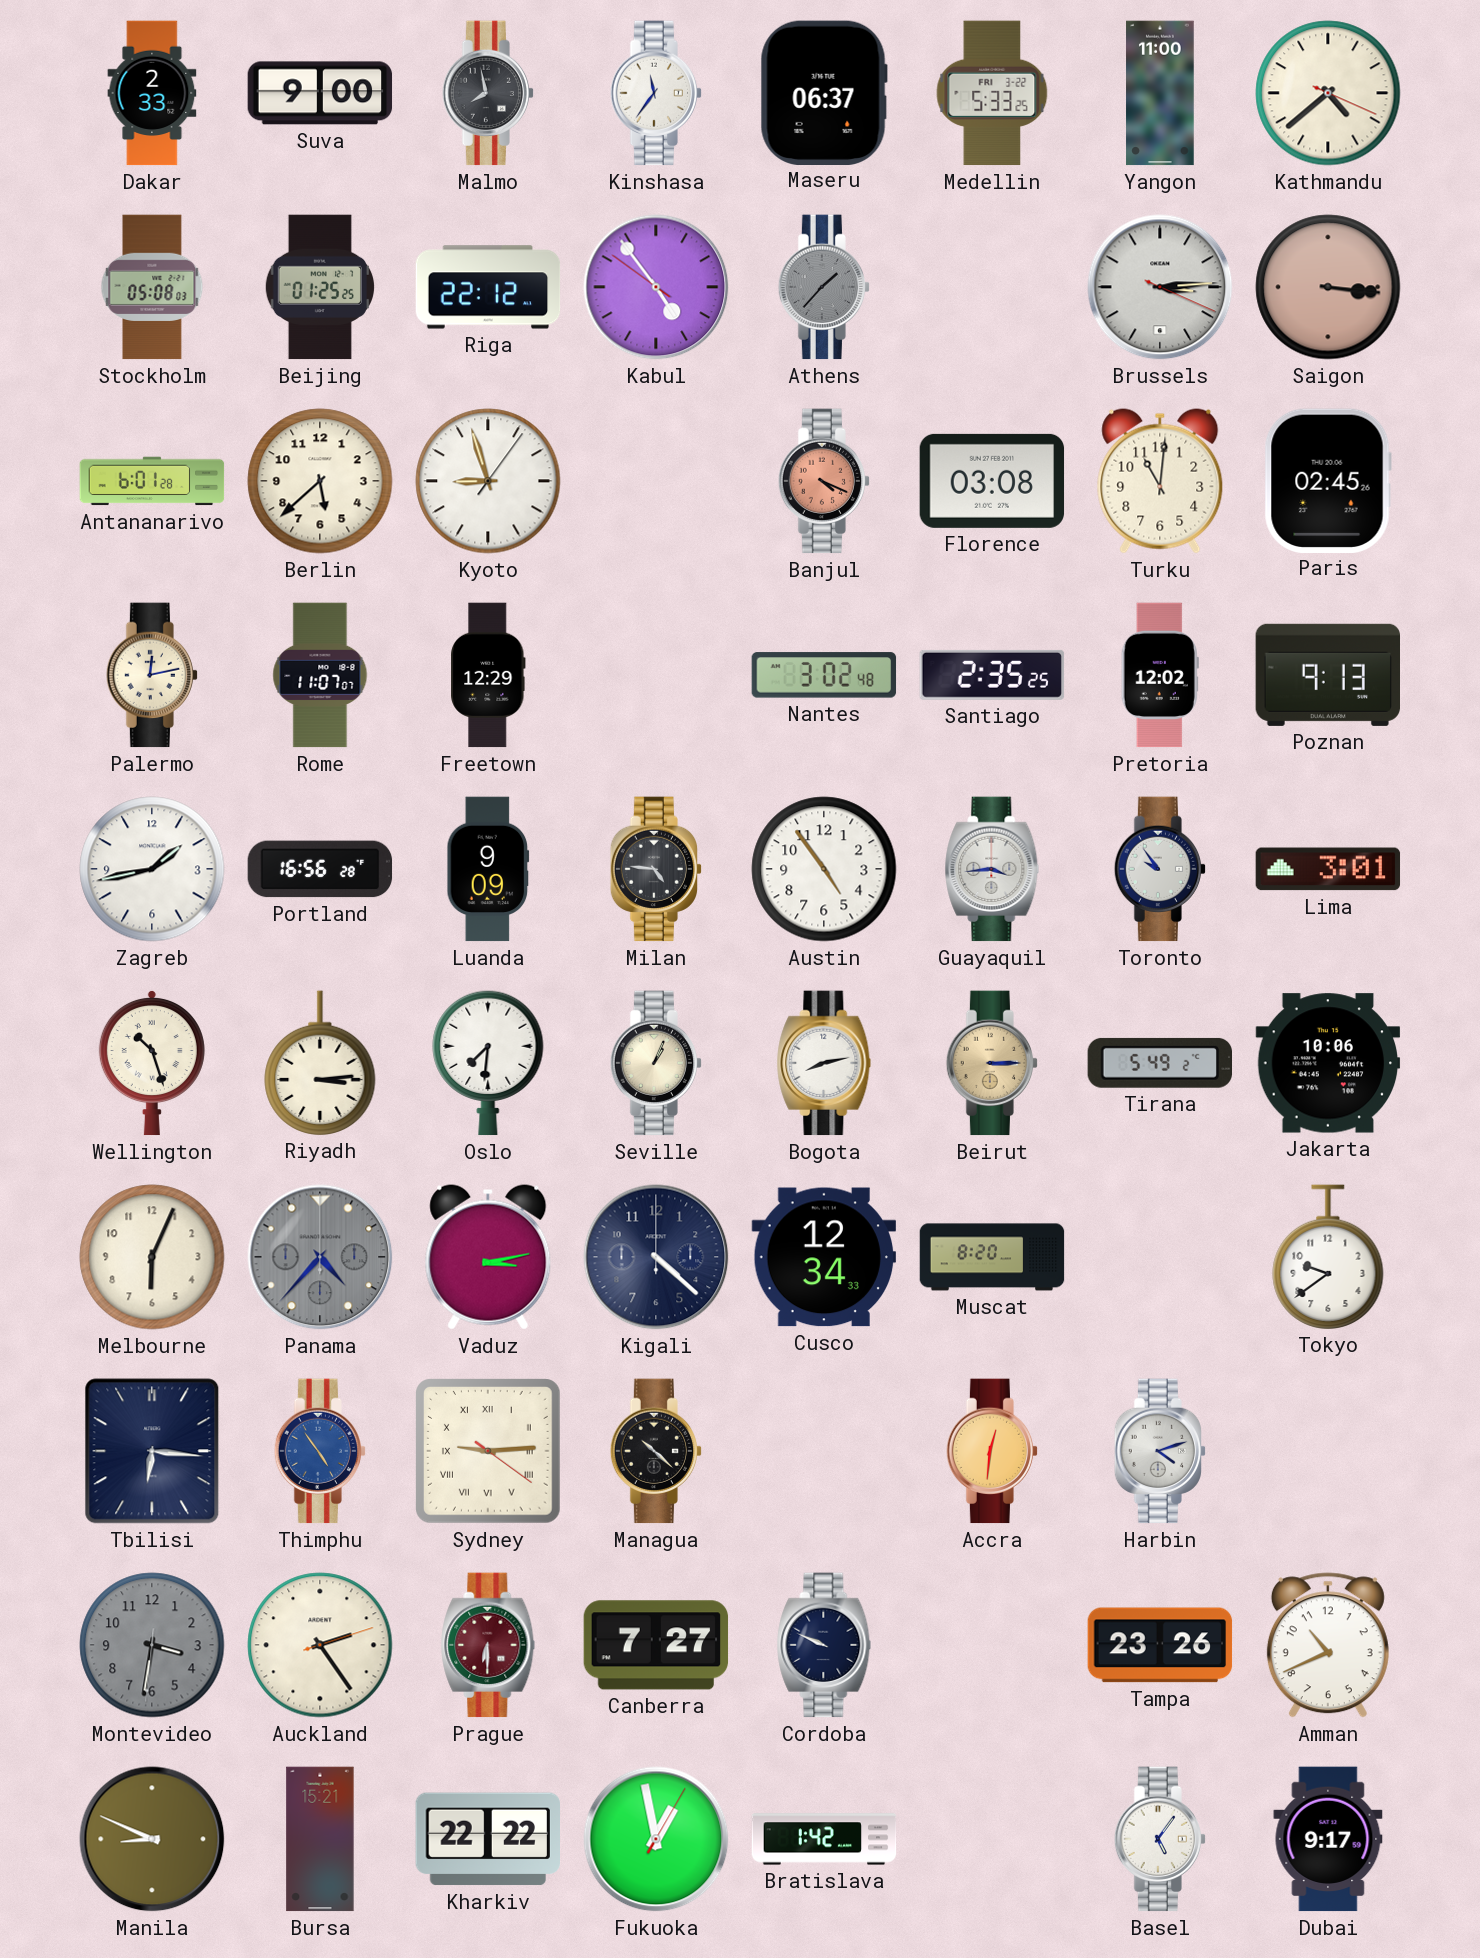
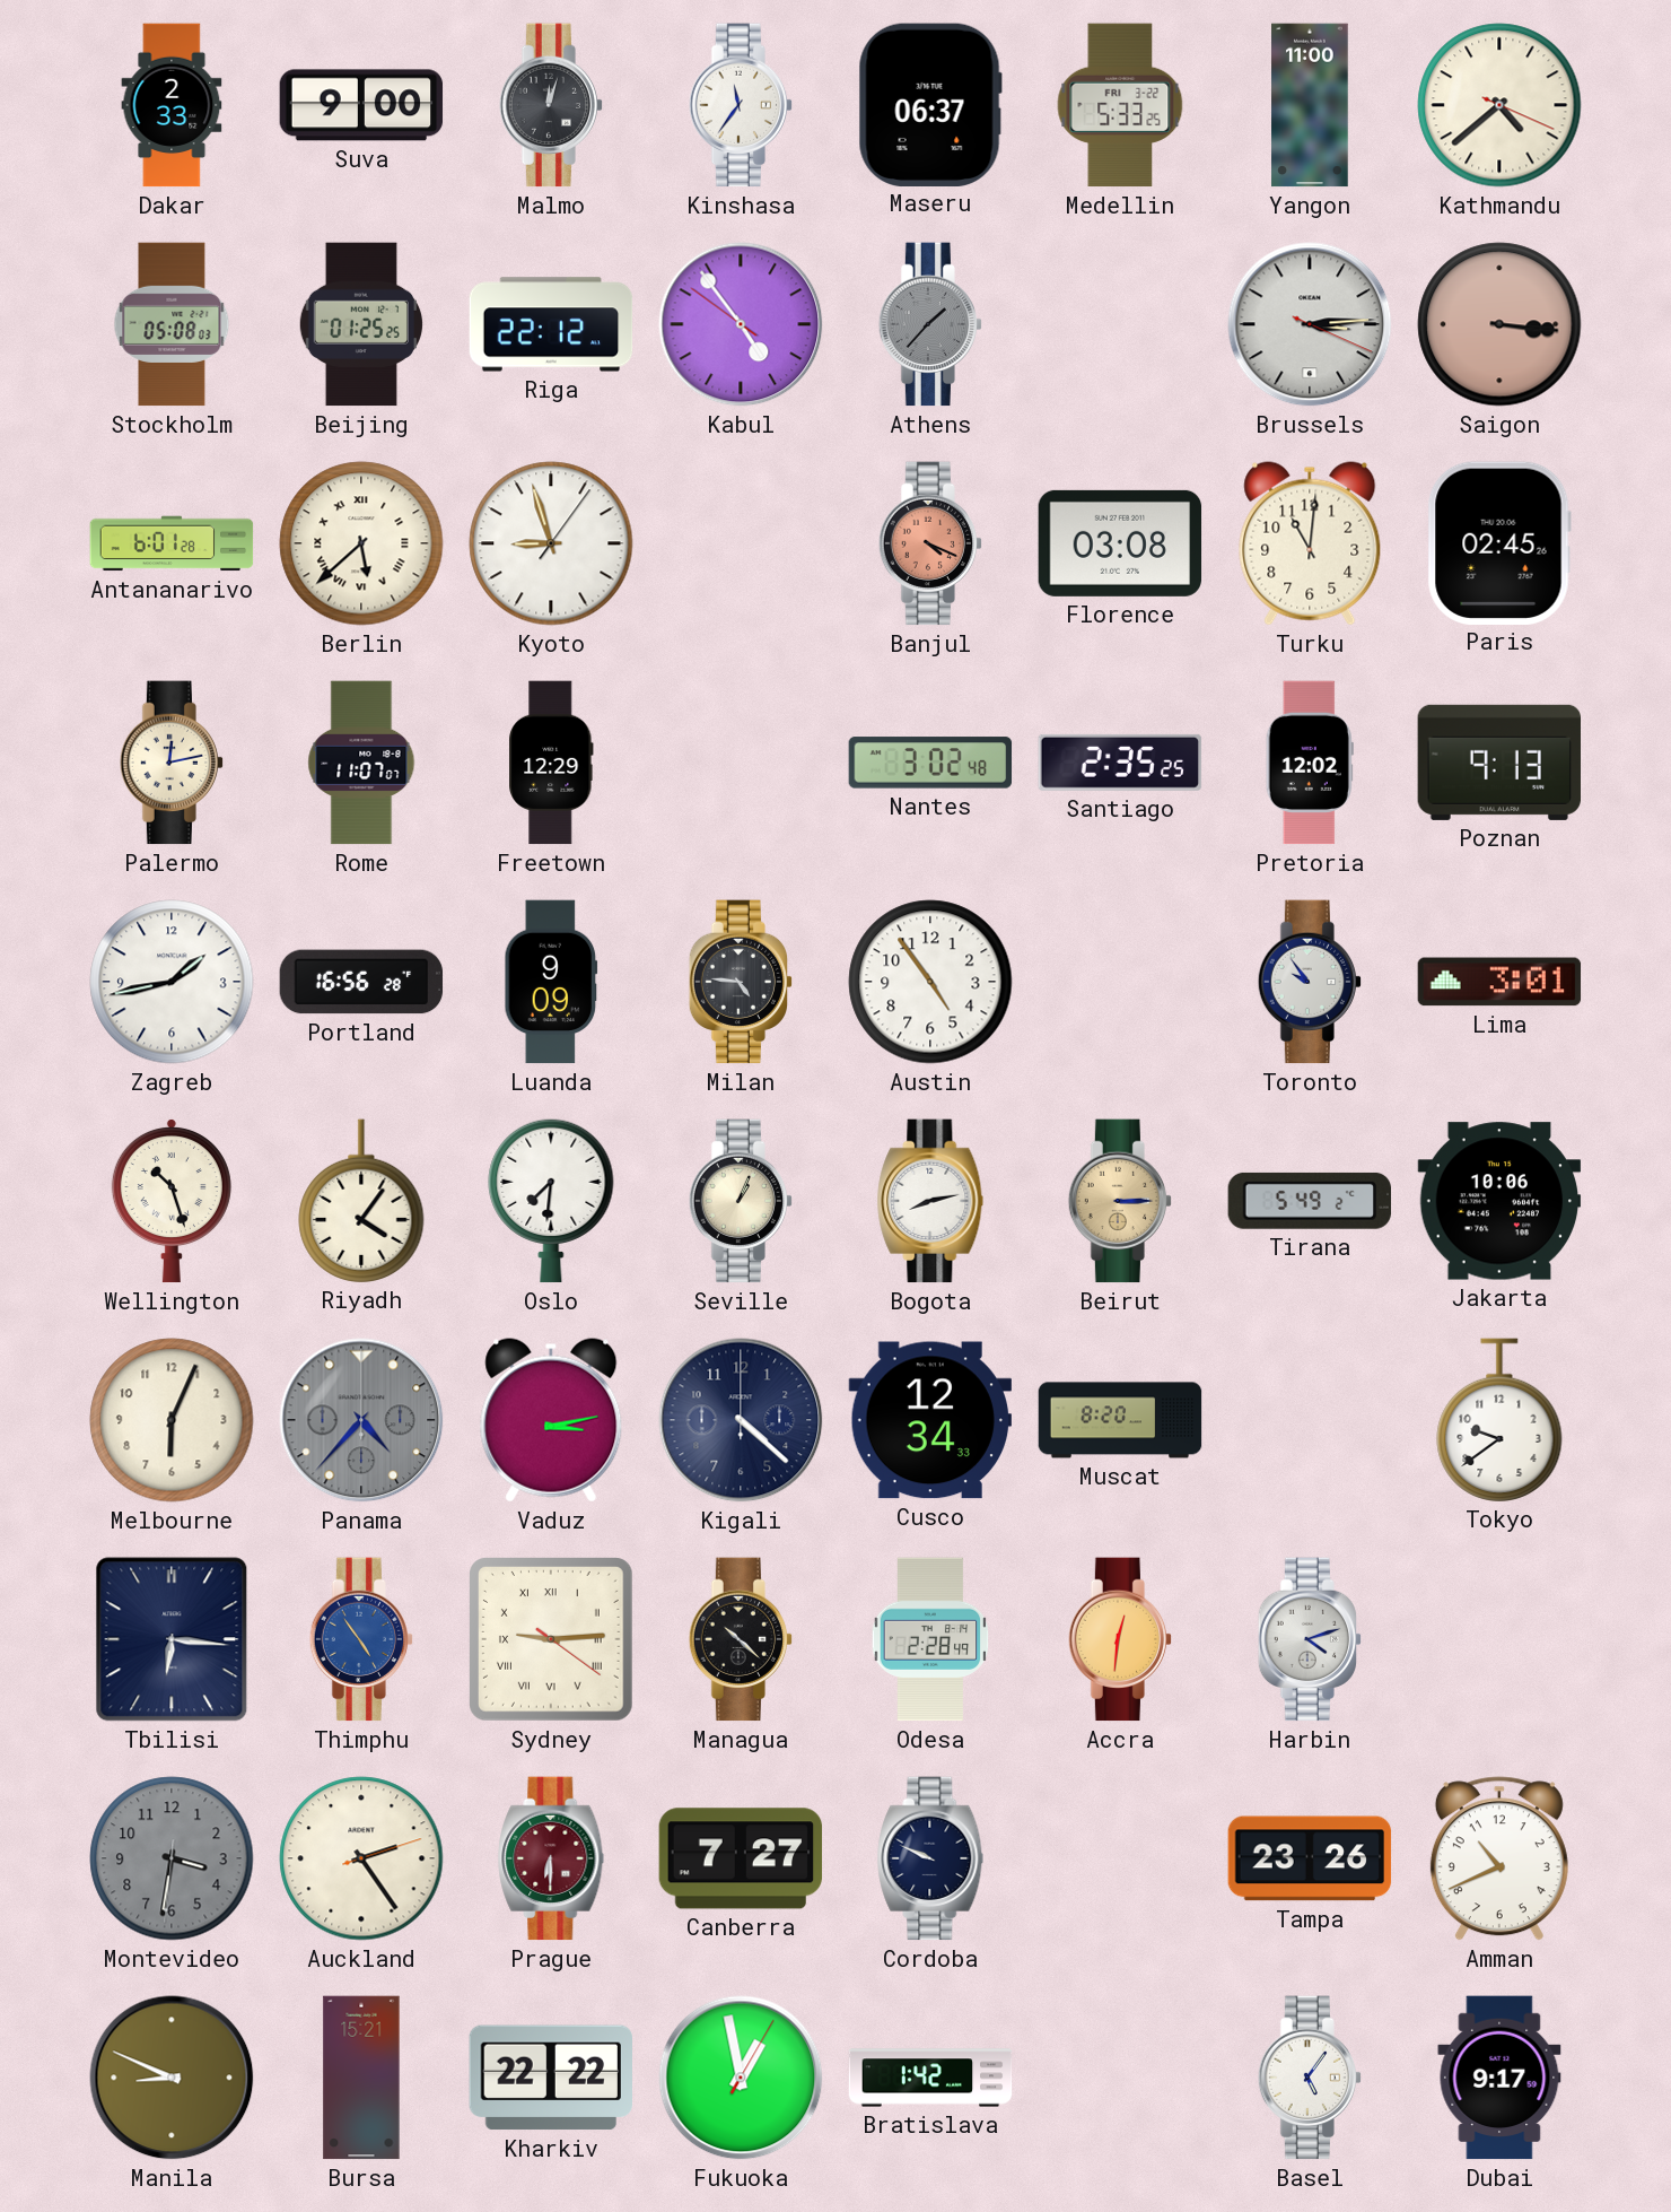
Malmo: 7:58 -> 12:03 (550, 105)
Berlin numerals: Arabic -> Roman (361, 543)
Guayaquil: 3:44 -> none (992, 869)
Riyadh: 3:14 -> 4:06 (361, 1201)
Odesa: none -> 2:28 (930, 1639)
